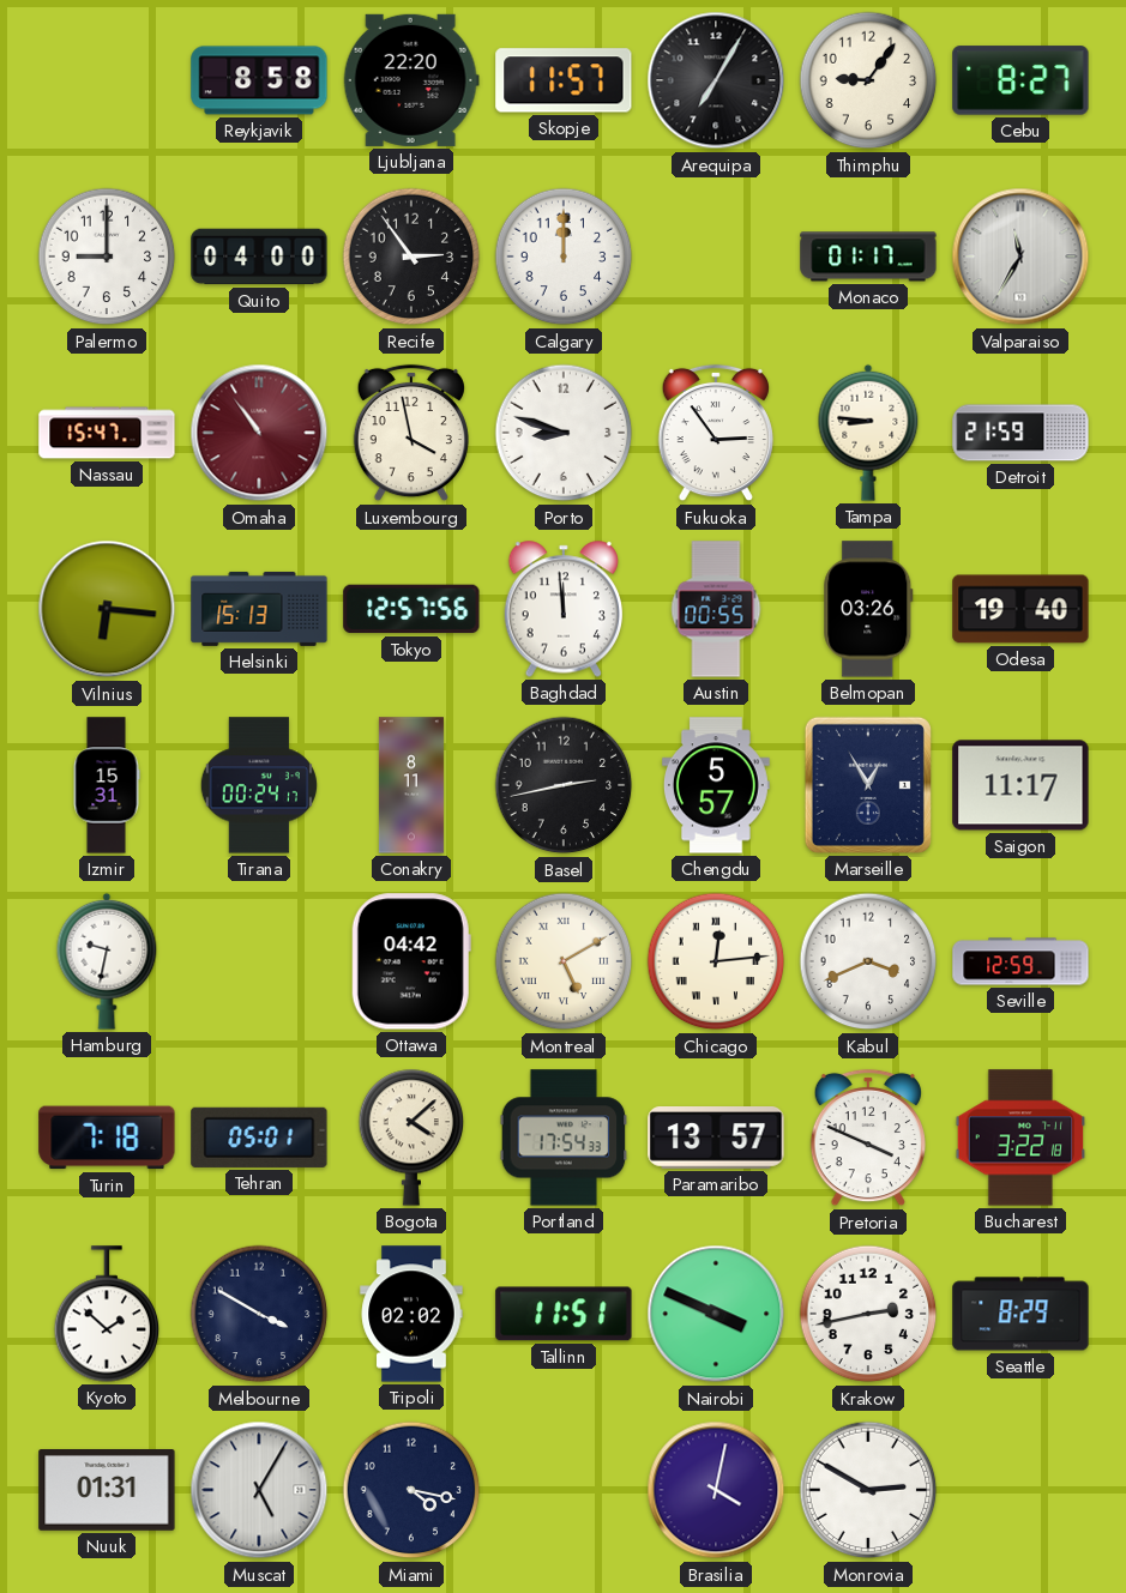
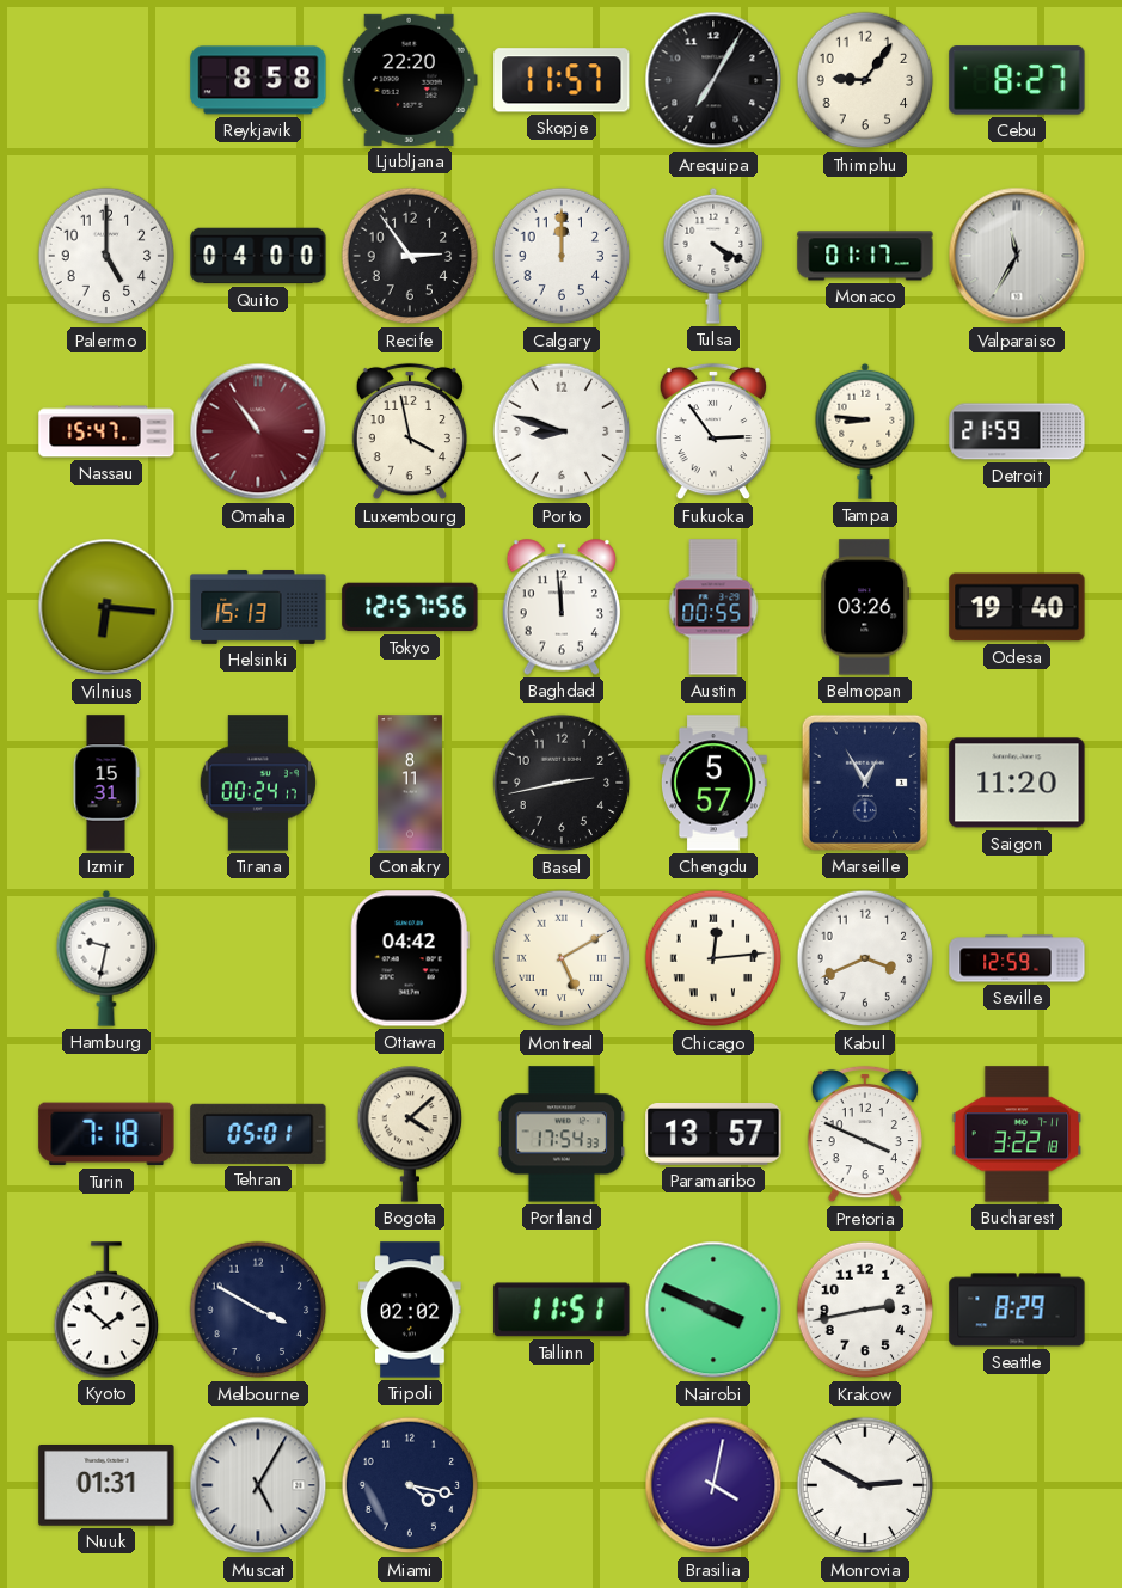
Palermo: 9:00 -> 5:00 (106, 256)
Tulsa: none -> 4:20 (713, 256)
Saigon: 11:17 -> 11:20 (1017, 783)
